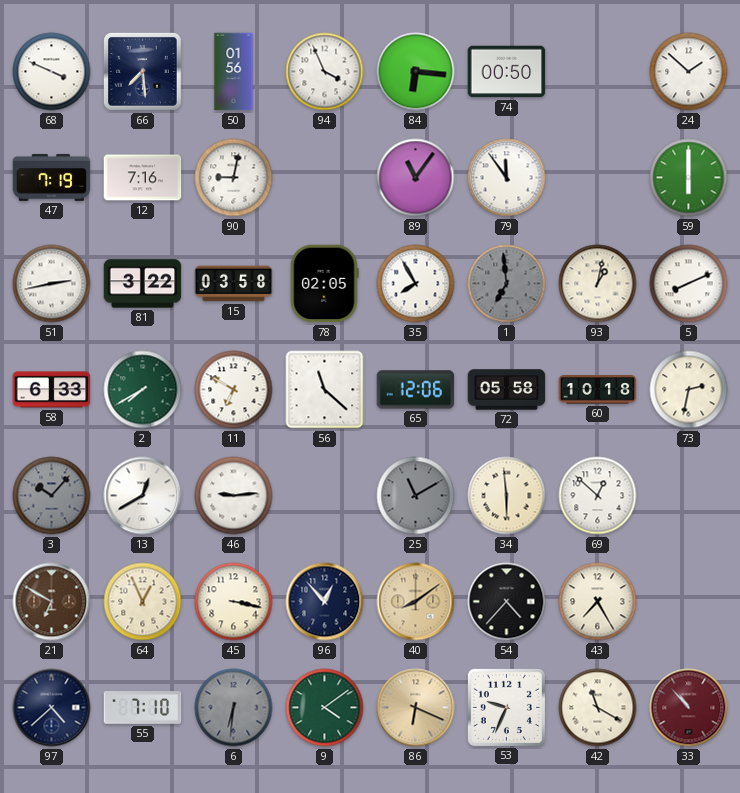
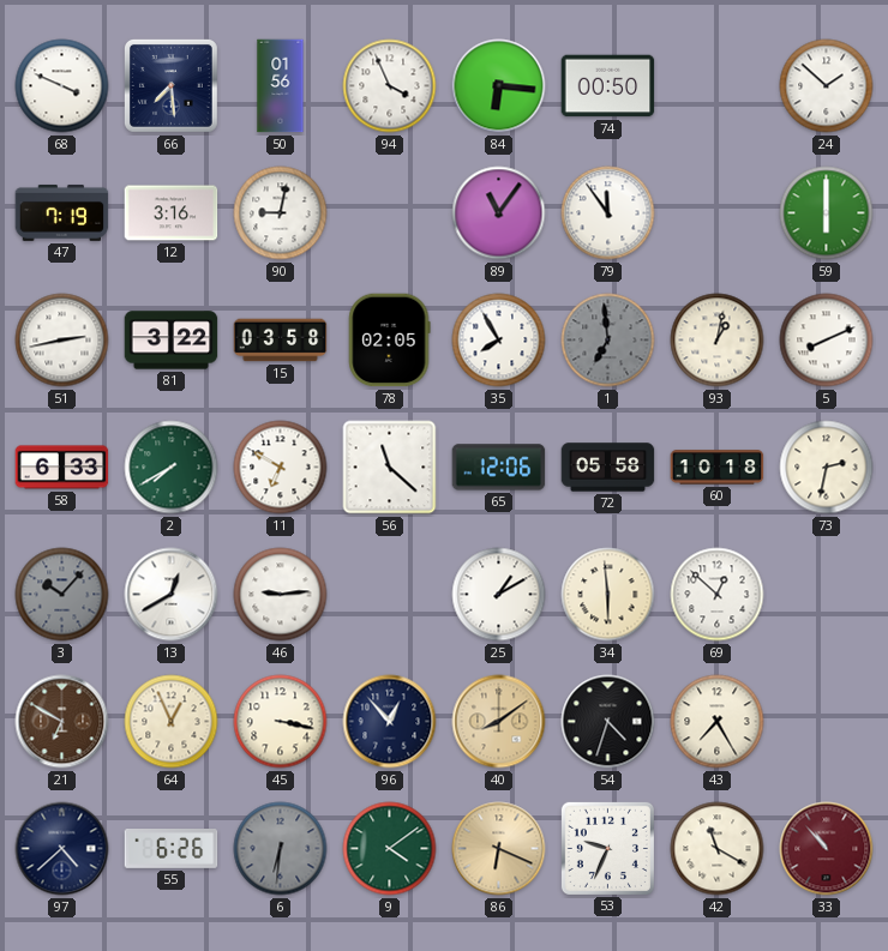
12: 7:16 -> 3:16 (172, 213)
25: 11:10 -> 1:10 (499, 595)
25 dial: grey -> white (499, 595)
54: 4:37 -> 4:33 (608, 722)
55: 7:10 -> 6:26 (172, 849)
